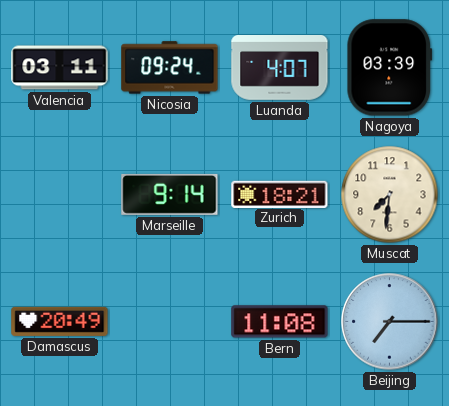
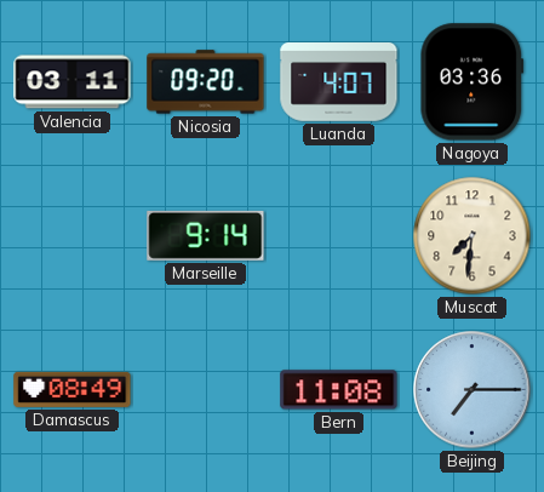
Nicosia: 09:24 -> 09:20 (206, 82)
Nagoya: 03:39 -> 03:36 (473, 82)
Zurich: 18:21 -> none (280, 194)
Damascus: 20:49 -> 08:49 (73, 389)
